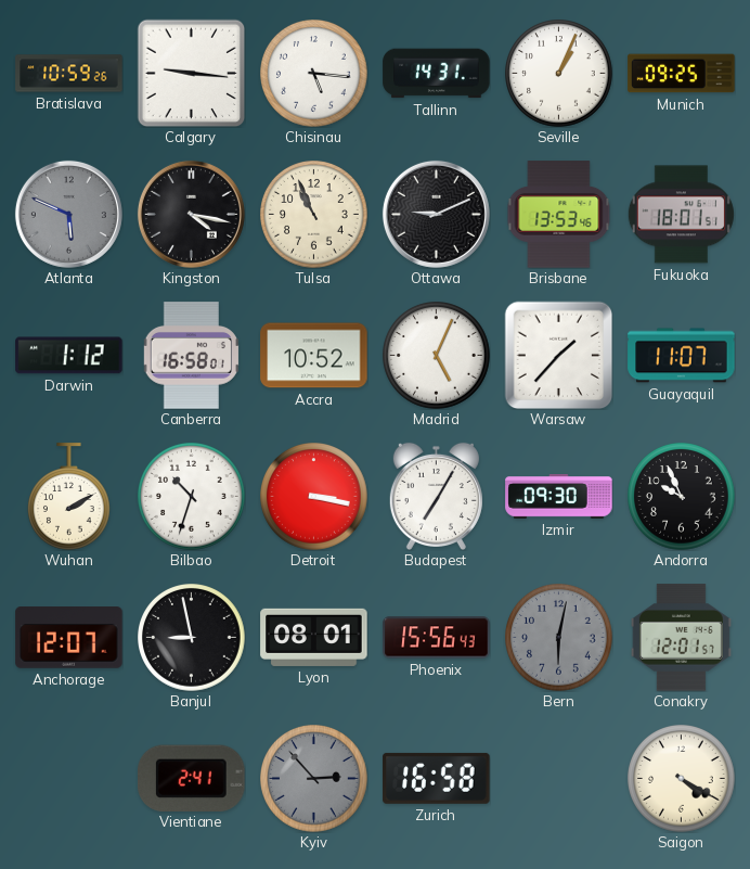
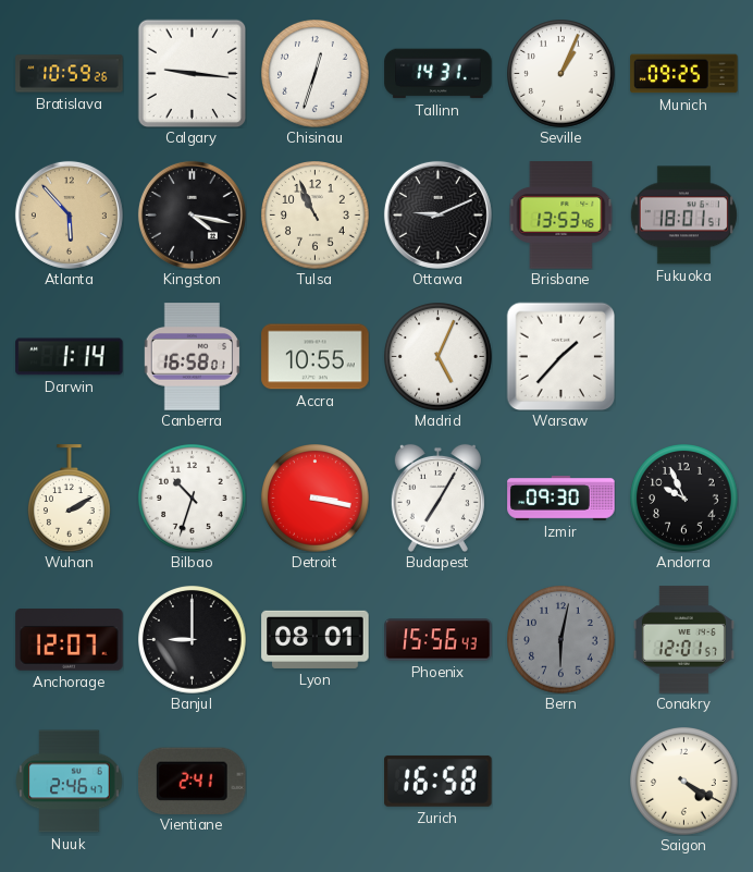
Chisinau: 5:16 -> 12:33 (316, 74)
Atlanta: 5:49 -> 5:53 (69, 214)
Atlanta dial: grey -> champagne (69, 214)
Darwin: 1:12 -> 1:14 (70, 357)
Accra: 10:52 -> 10:55 (316, 357)
Guayaquil: 11:07 -> none (682, 356)
Banjul: 8:58 -> 9:00 (193, 640)
Nuuk: none -> 2:46 (69, 782)
Kyiv: 2:53 -> none (314, 779)
